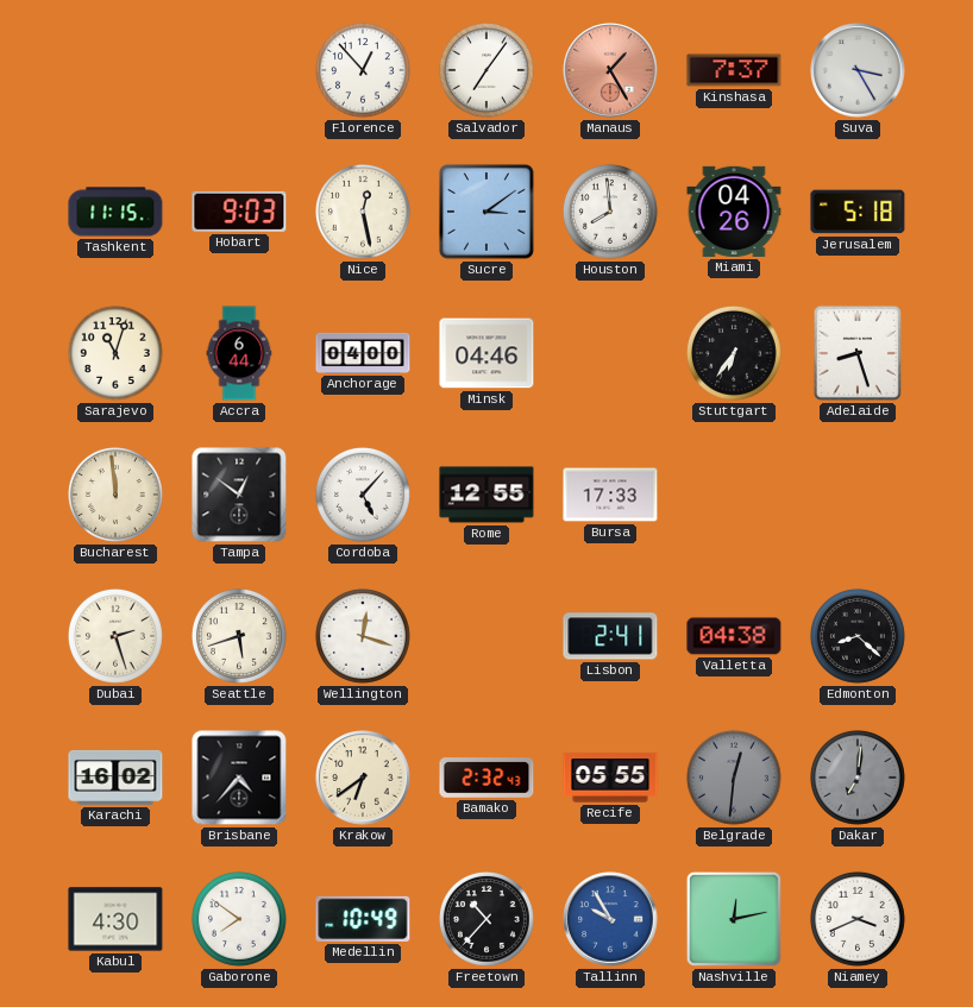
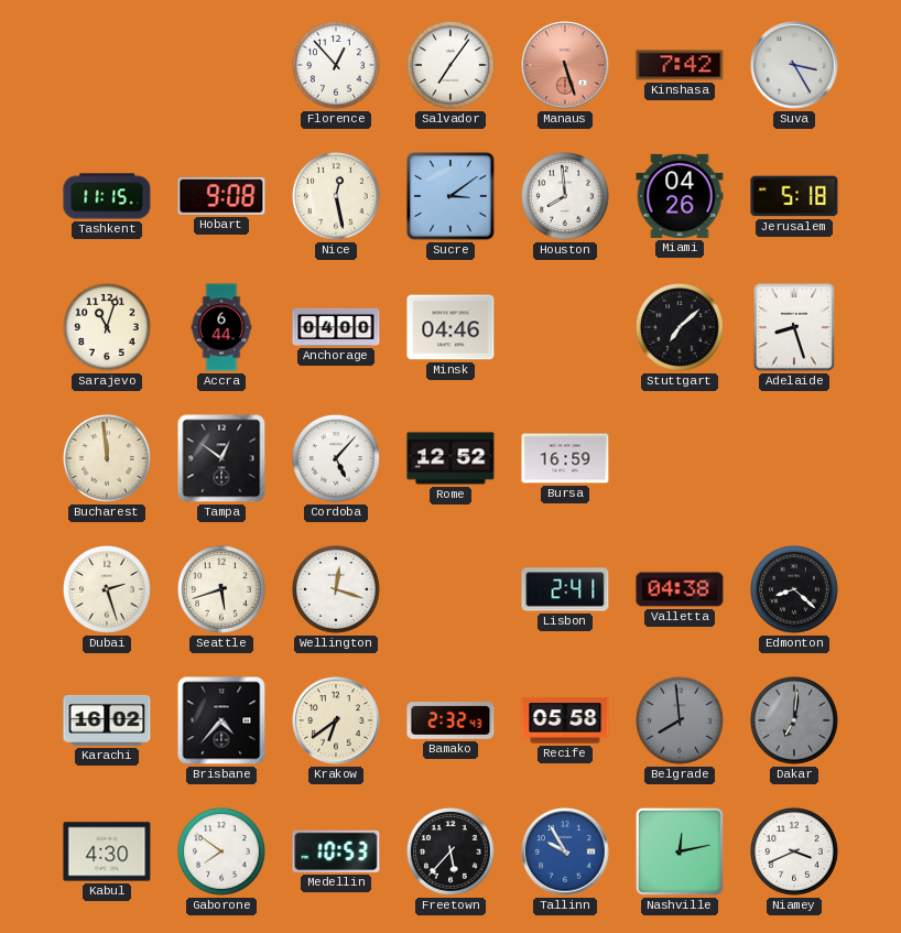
Manaus: 1:25 -> 5:27 (565, 65)
Kinshasa: 7:37 -> 7:42 (680, 65)
Hobart: 9:03 -> 9:08 (221, 196)
Stuttgart: 6:36 -> 7:08 (681, 328)
Rome: 12:55 -> 12:52 (450, 458)
Bursa: 17:33 -> 16:59 (565, 458)
Recife: 05:55 -> 05:58 (565, 720)
Belgrade: 12:31 -> 7:59 (681, 722)
Medellin: 10:49 -> 10:53 (336, 851)
Freetown: 10:37 -> 5:37 (452, 853)
